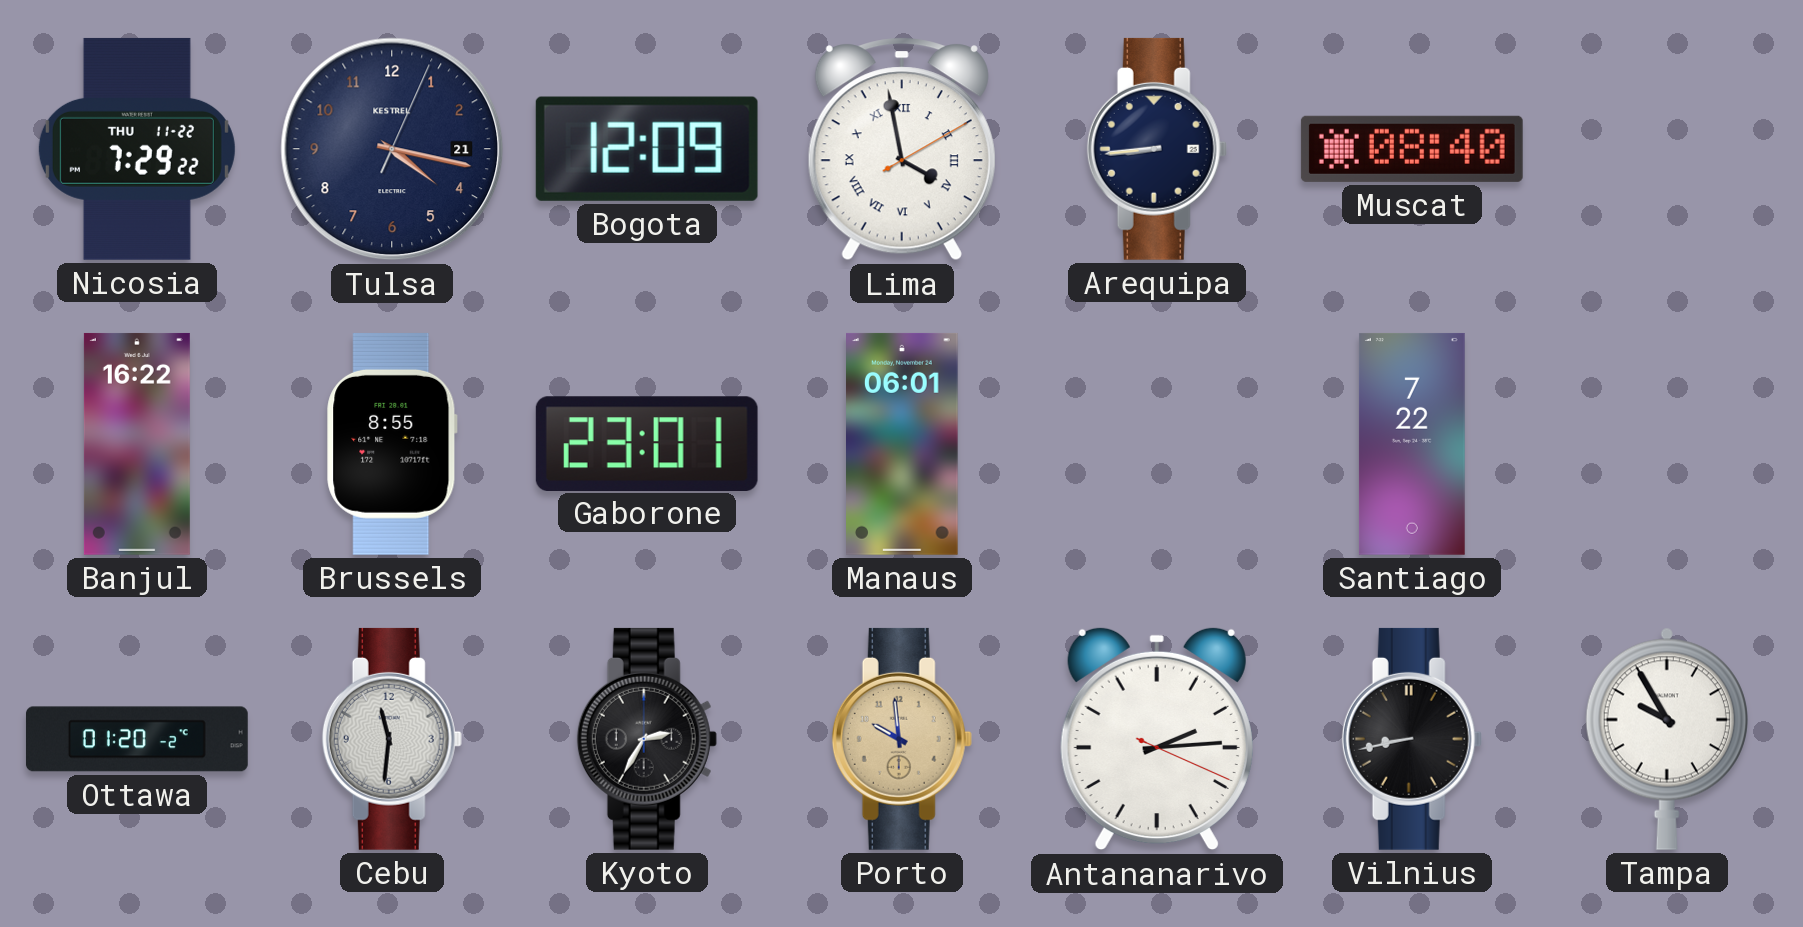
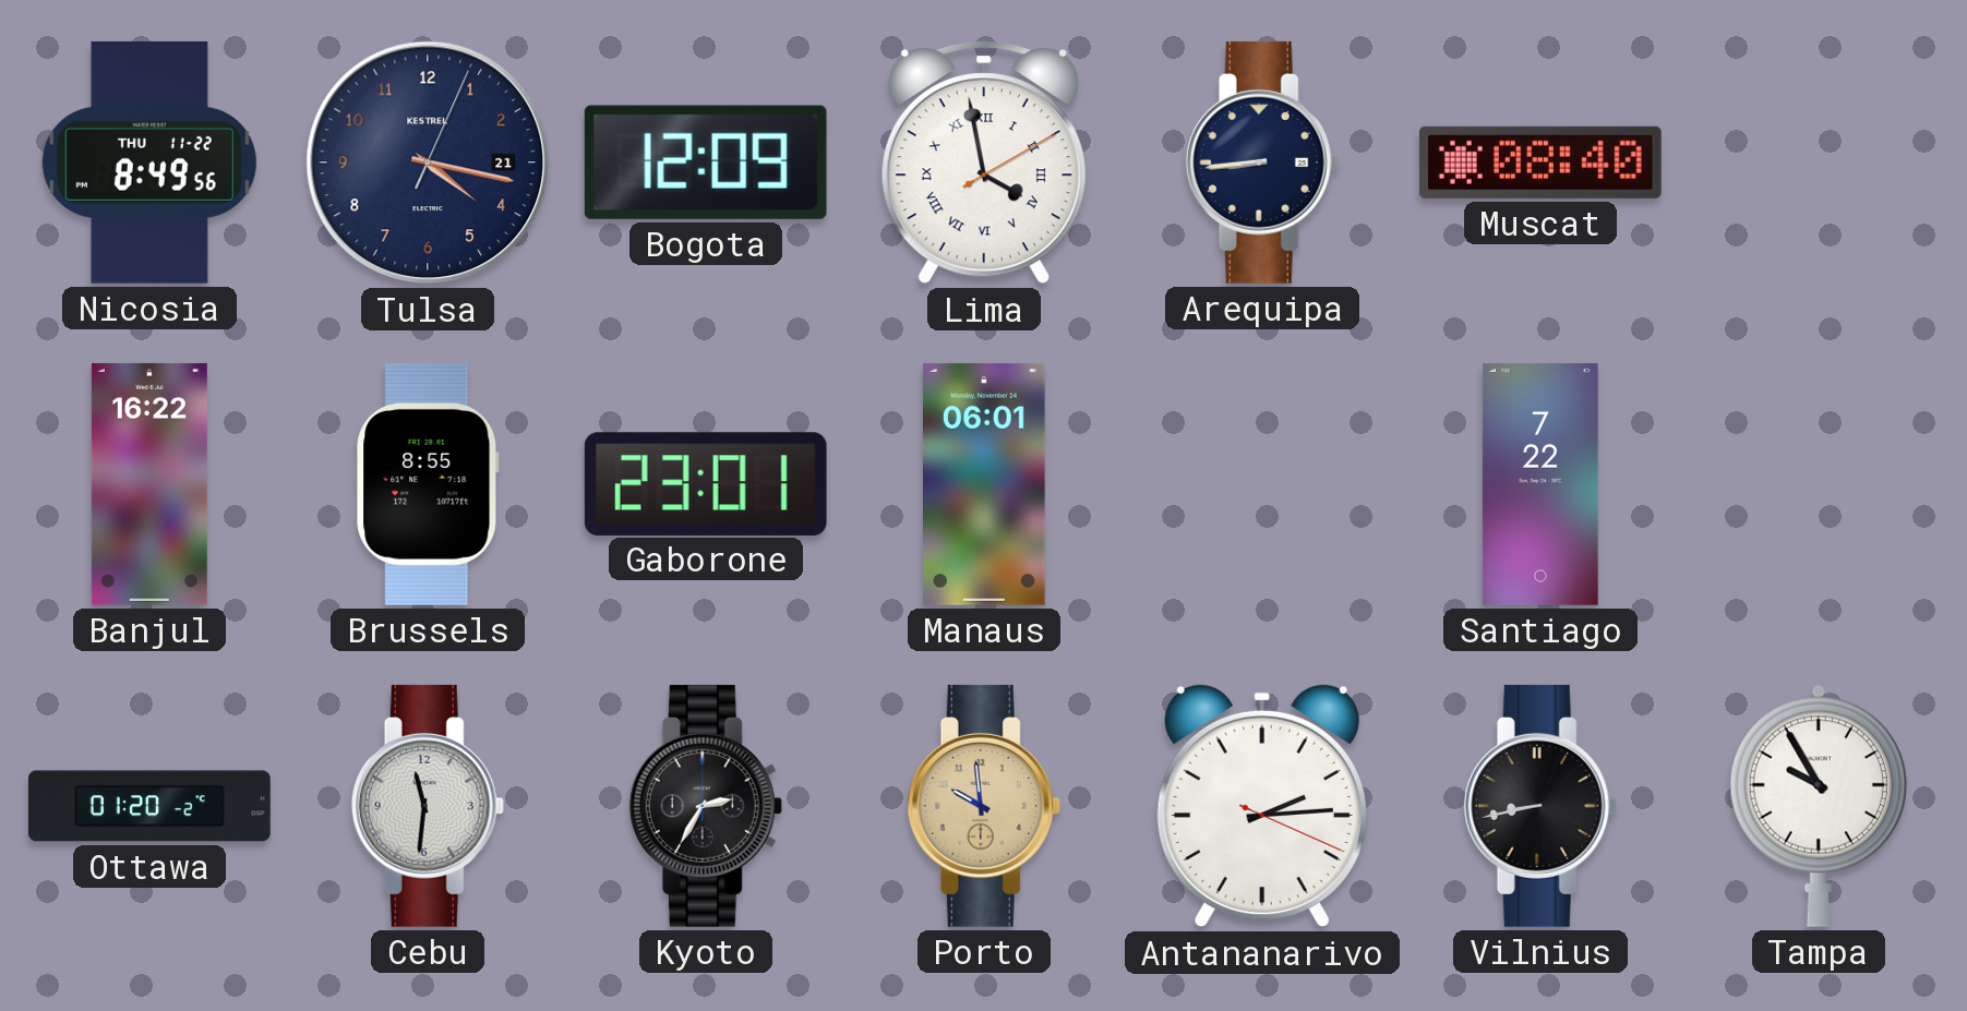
Nicosia: 7:29 -> 8:49 (149, 163)
